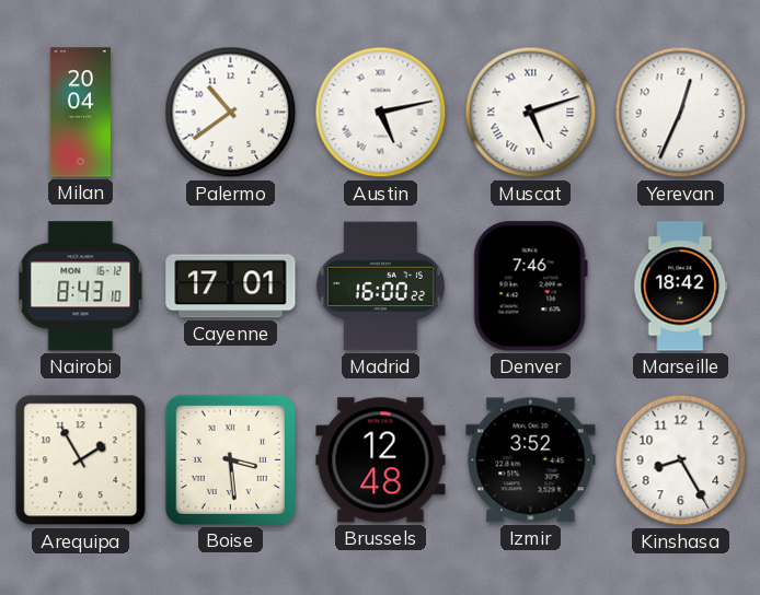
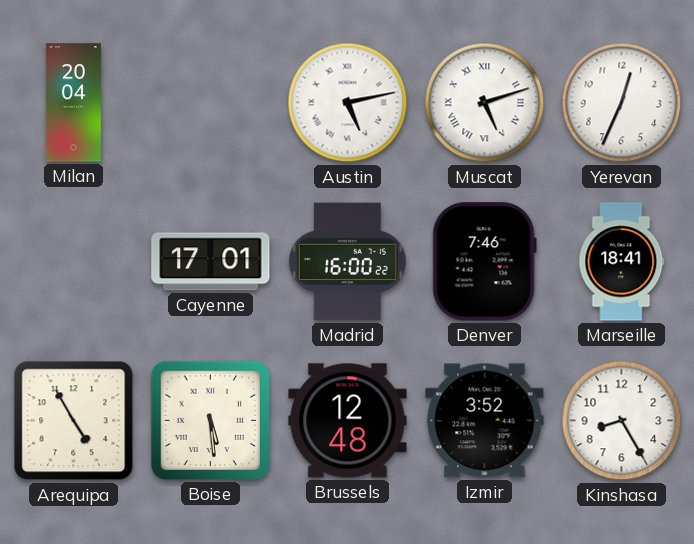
Palermo: 10:39 -> none (231, 113)
Nairobi: 8:43 -> none (81, 287)
Marseille: 18:42 -> 18:41 (622, 262)
Arequipa: 1:55 -> 4:55 (74, 421)
Boise: 3:29 -> 5:29 (210, 420)
